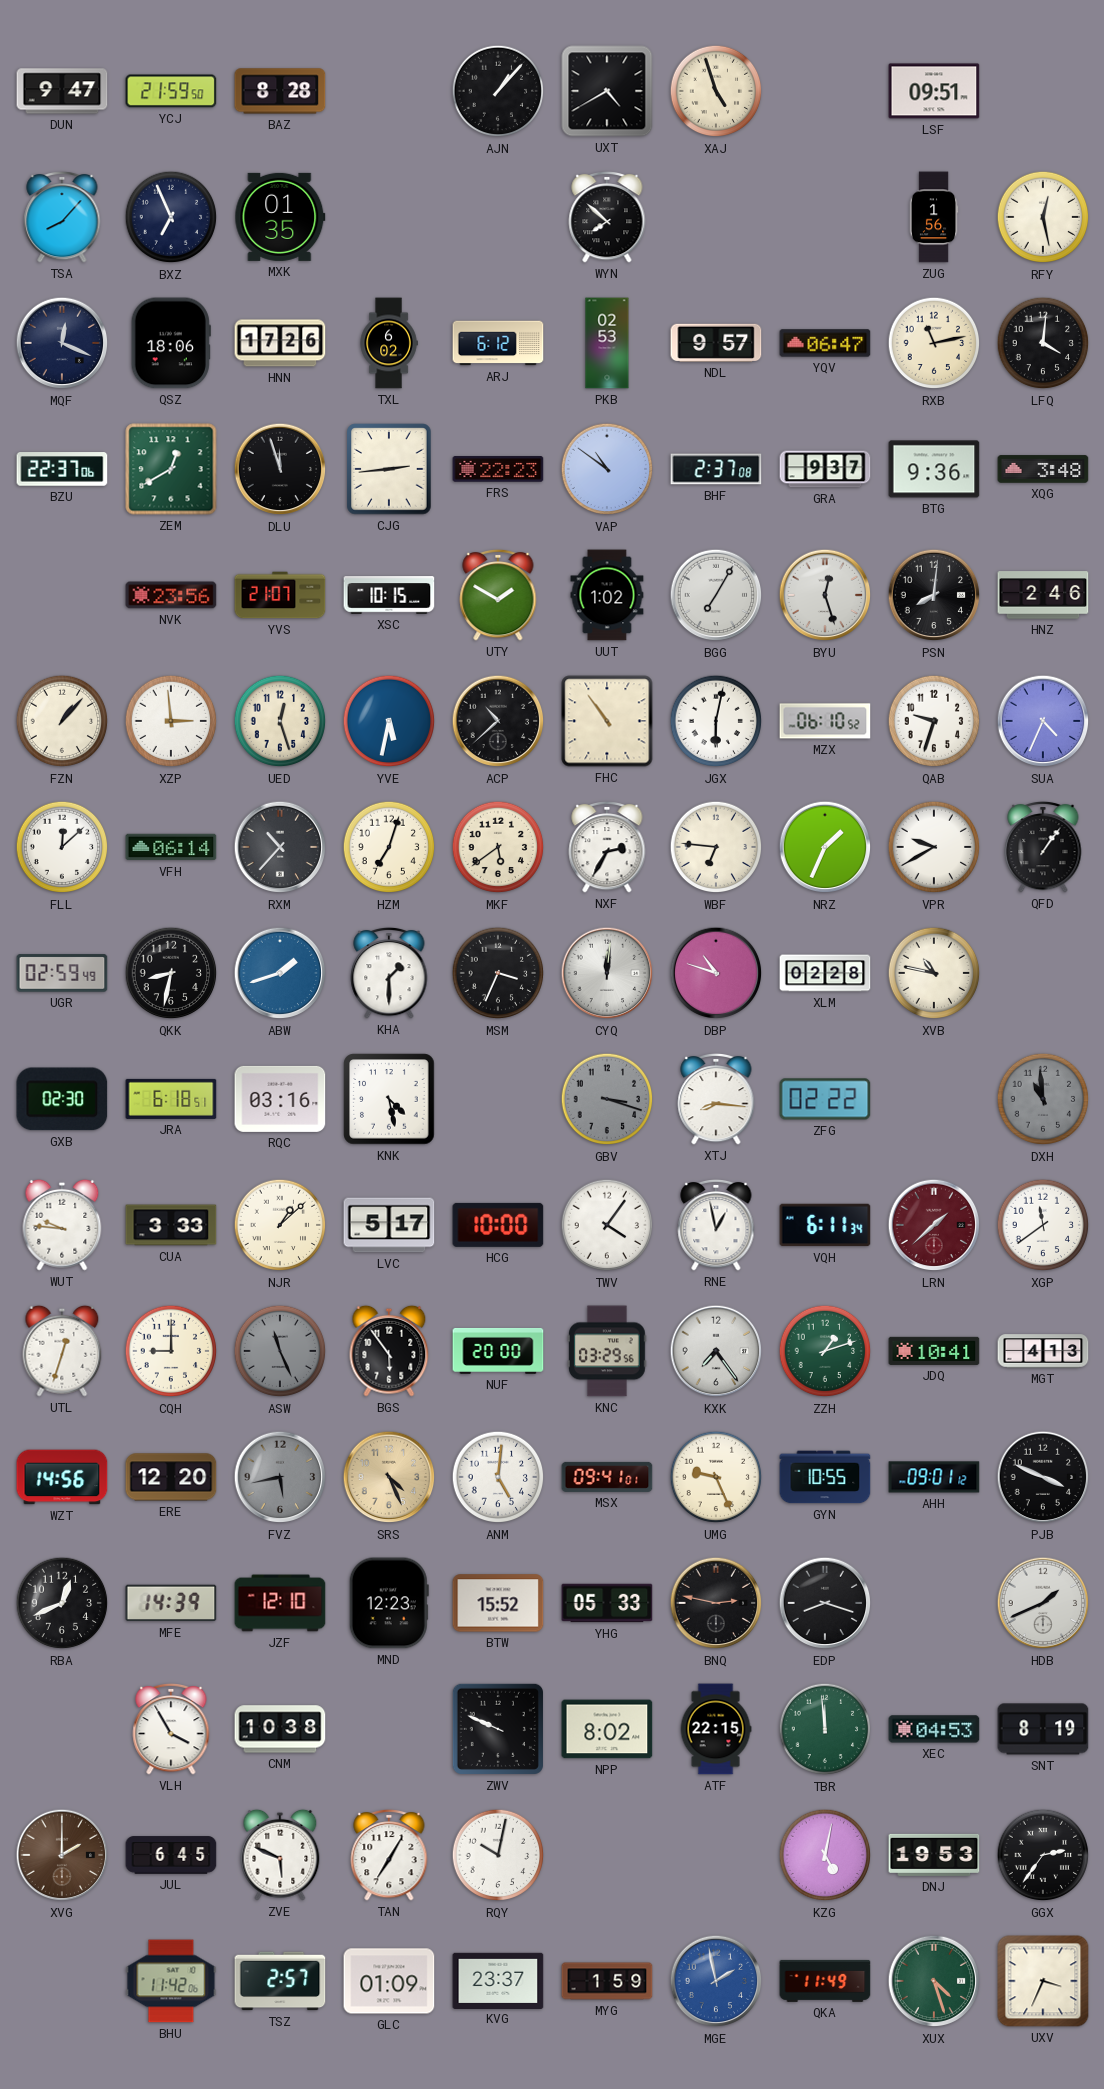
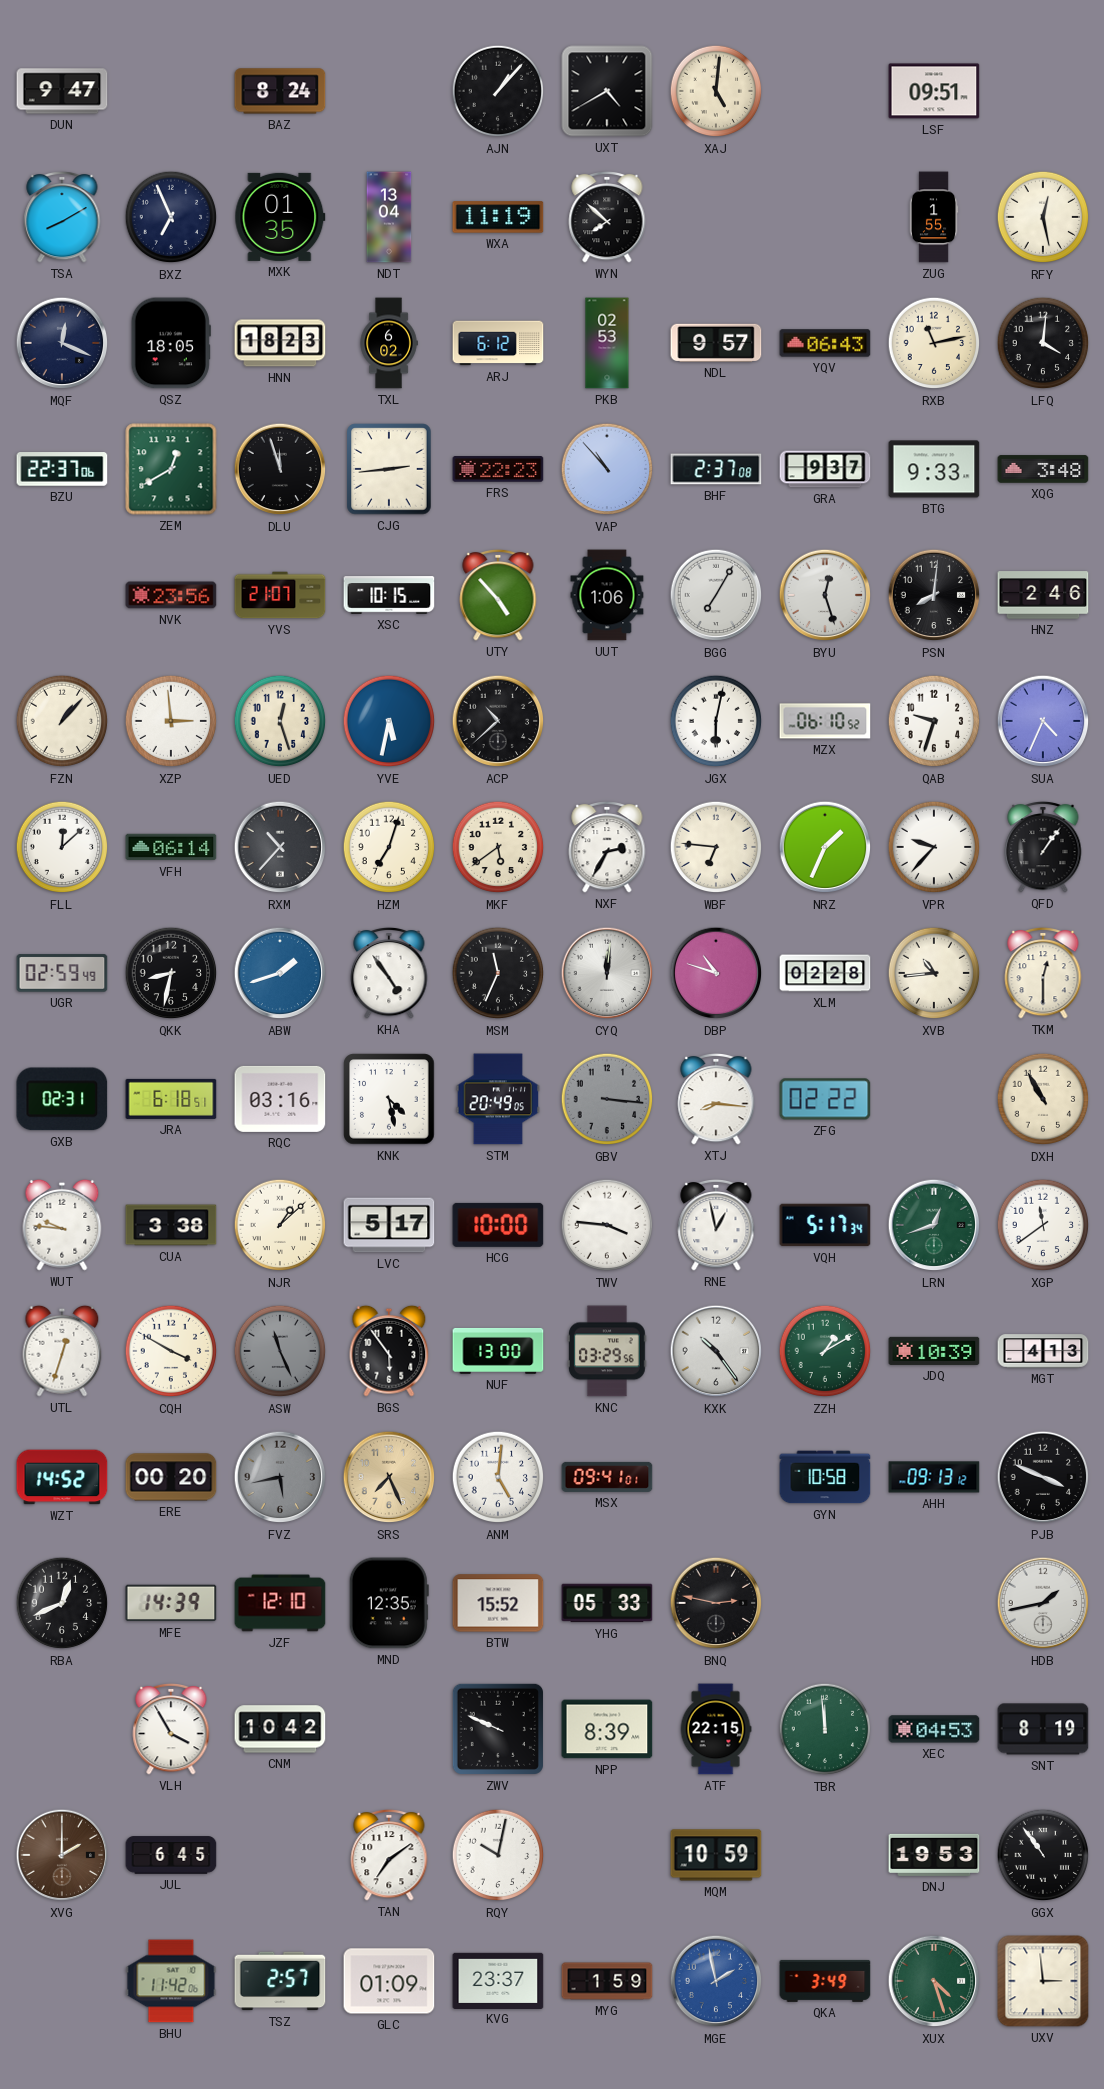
YCJ: 21:59 -> none (171, 91)
BAZ: 8:28 -> 8:24 (280, 91)
XAJ: 4:57 -> 5:01 (716, 91)
TSA: 8:07 -> 8:10 (62, 217)
NDT: none -> 13:04 (389, 217)
WXA: none -> 11:19 (498, 217)
ZUG: 1:56 -> 1:55 (934, 217)
QSZ: 18:06 -> 18:05 (171, 343)
HNN: 17:26 -> 18:23 (280, 343)
YQV: 06:47 -> 06:43 (825, 343)
VAP: 10:51 -> 10:53 (607, 469)
BTG: 9:36 -> 9:33 (934, 469)
UTY: 1:50 -> 4:53 (498, 595)
UUT: 1:02 -> 1:06 (607, 595)
FHC: 10:54 -> none (607, 721)
VPR: 9:40 -> 9:37 (934, 847)
KHA: 1:30 -> 4:54 (389, 973)
MSM: 3:34 -> 11:34 (498, 973)
XVB: 10:47 -> 10:44 (934, 973)
TKM: none -> 12:30 (1043, 973)
GXB: 02:30 -> 02:31 (62, 1099)
STM: none -> 20:49 (498, 1099)
GBV: 3:18 -> 3:16 (607, 1099)
DXH: 10:59 -> 10:55 (1043, 1099)
DXH dial: grey -> cream (1043, 1099)
CUA: 3:33 -> 3:38 (171, 1225)
TWV: 4:06 -> 3:46 (607, 1225)
VQH: 6:11 -> 5:17 (825, 1225)
LRN: 1:38 -> 12:42 (934, 1225)
LRN dial: burgundy -> green (934, 1225)
CQH: 9:00 -> 3:50 (171, 1351)
NUF: 20:00 -> 13:00 (498, 1351)
KXK: 7:24 -> 10:24 (716, 1351)
ZZH: 1:12 -> 1:10 (825, 1351)
JDQ: 10:41 -> 10:39 (934, 1351)
WZT: 14:56 -> 14:52 (62, 1477)
ERE: 12:20 -> 00:20 (171, 1477)
SRS: 4:26 -> 7:26 (389, 1477)
UMG: 9:26 -> none (716, 1477)
GYN: 10:55 -> 10:58 (825, 1477)
AHH: 09:01 -> 09:13 (934, 1477)
MND: 12:23 -> 12:35 (389, 1603)
EDP: 8:18 -> none (825, 1603)
HDB: 1:41 -> 1:43 (1043, 1603)
CNM: 10:38 -> 10:42 (280, 1729)
NPP: 8:02 -> 8:39 (607, 1729)
ZVE: 5:49 -> none (280, 1855)
TAN: 7:05 -> 7:09 (389, 1855)
MQM: none -> 10:59 (716, 1855)
KZG: 5:02 -> none (825, 1855)
GGX: 2:36 -> 10:54 (1043, 1855)
QKA: 11:49 -> 3:49 (825, 1981)
UXV: 3:34 -> 2:59 (1043, 1981)
